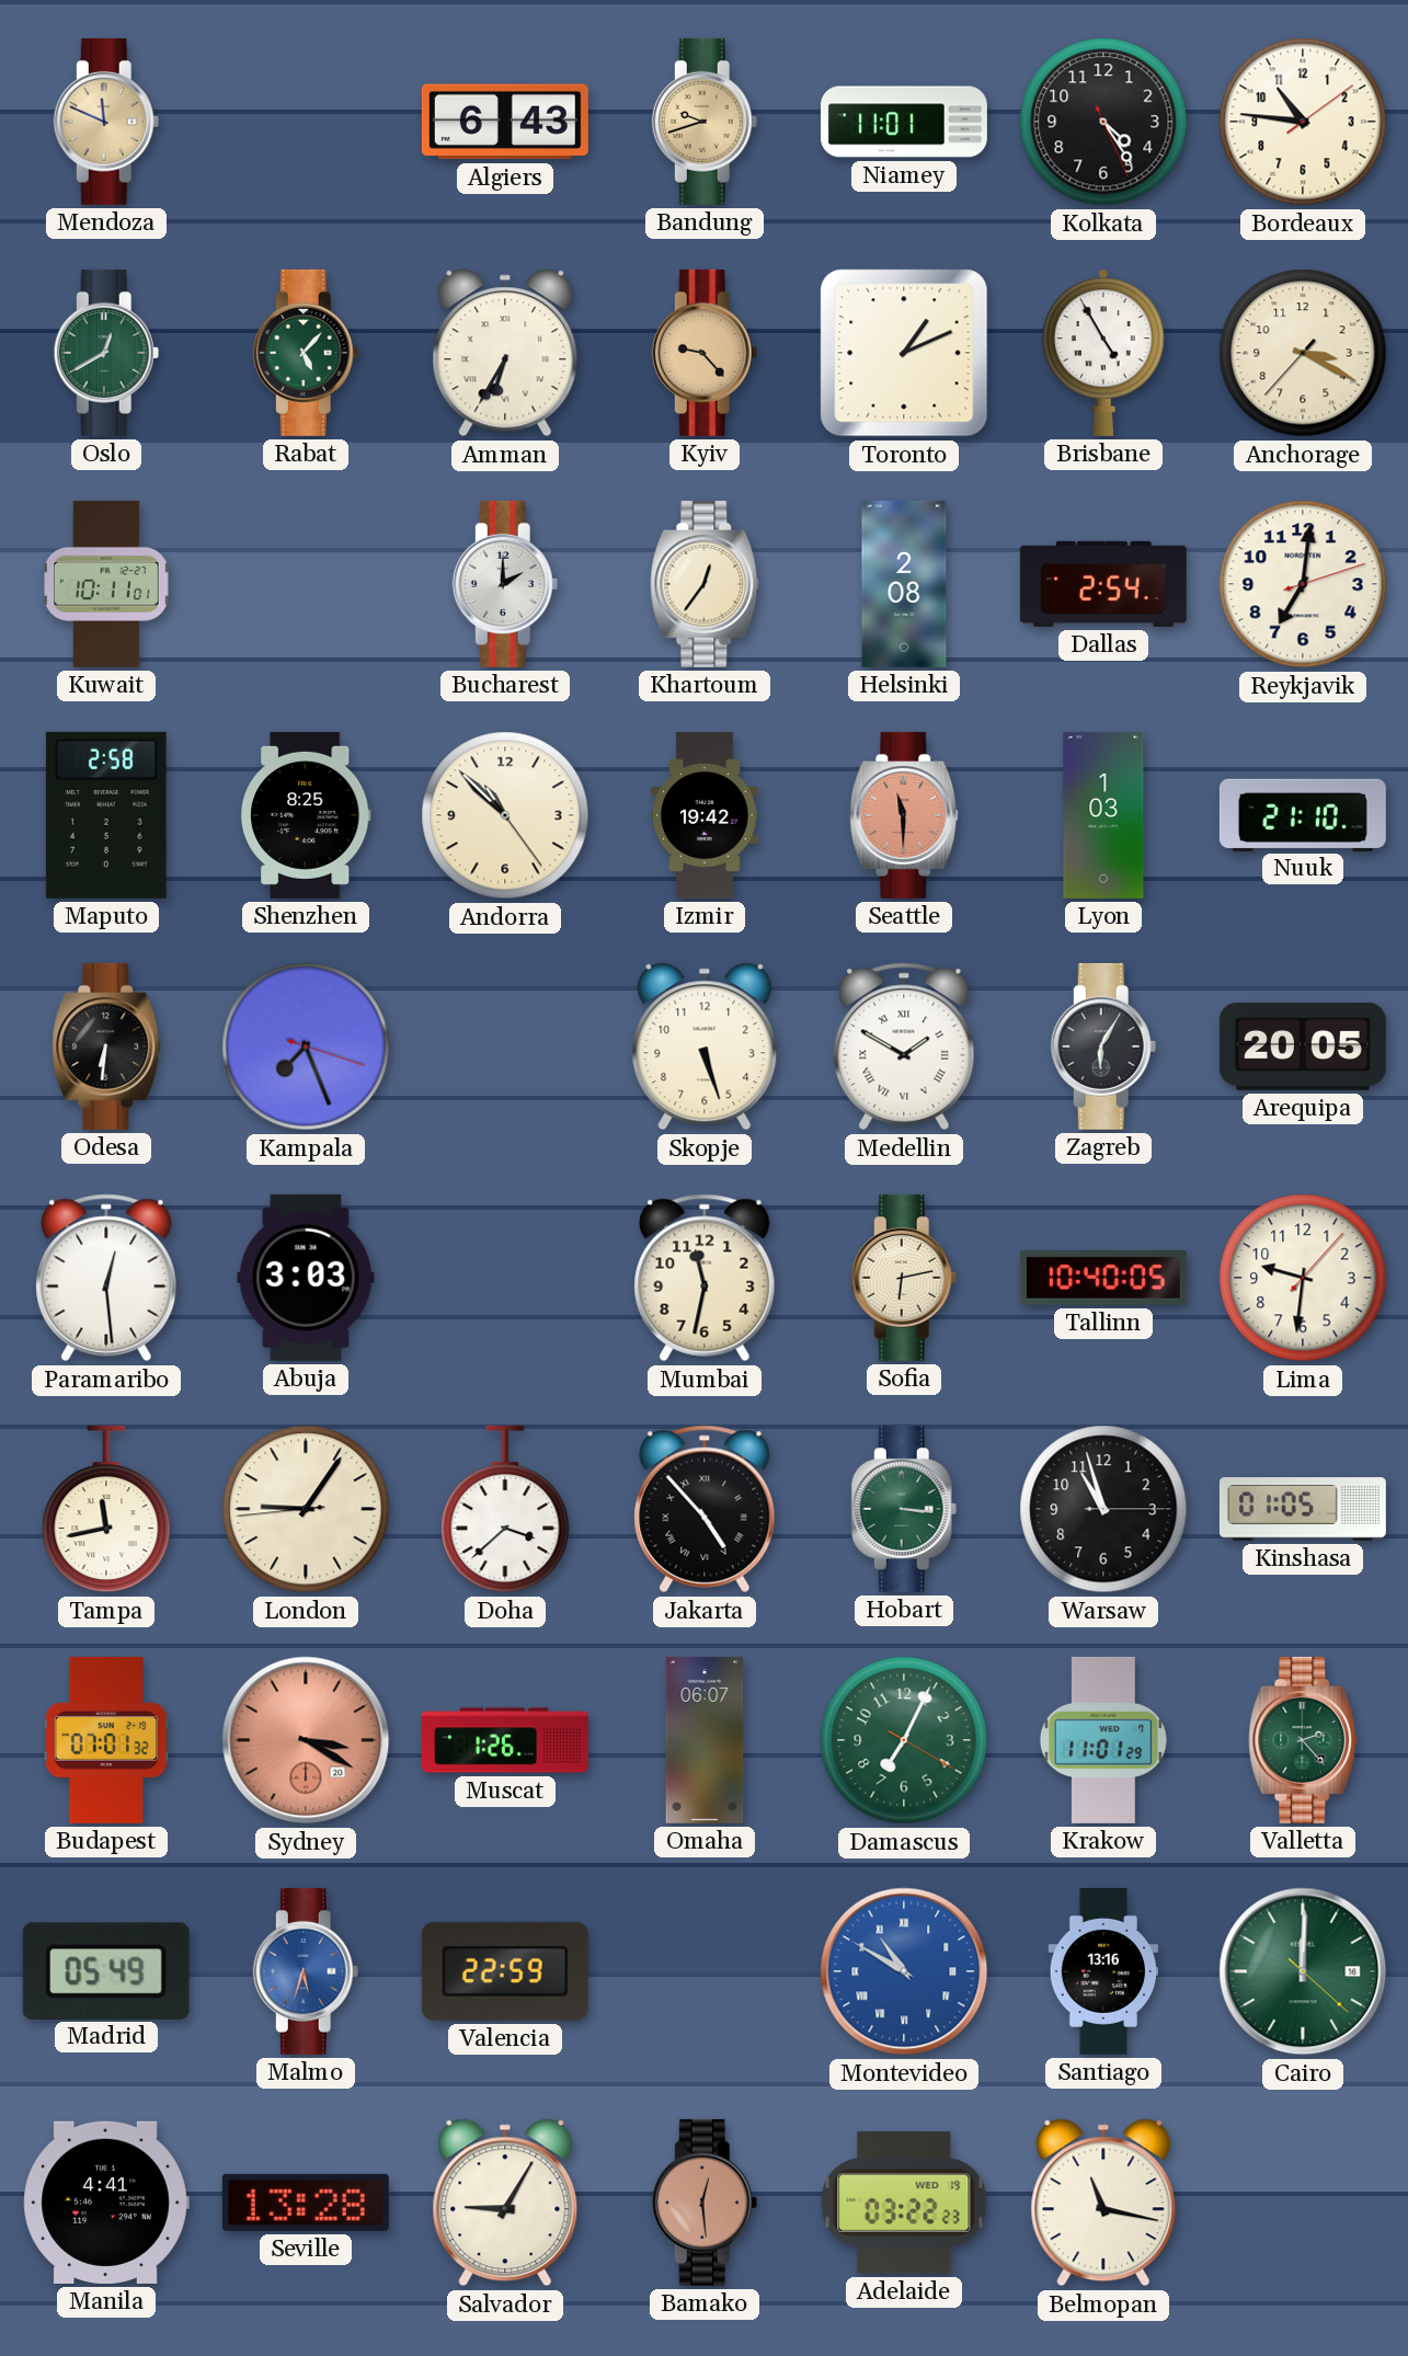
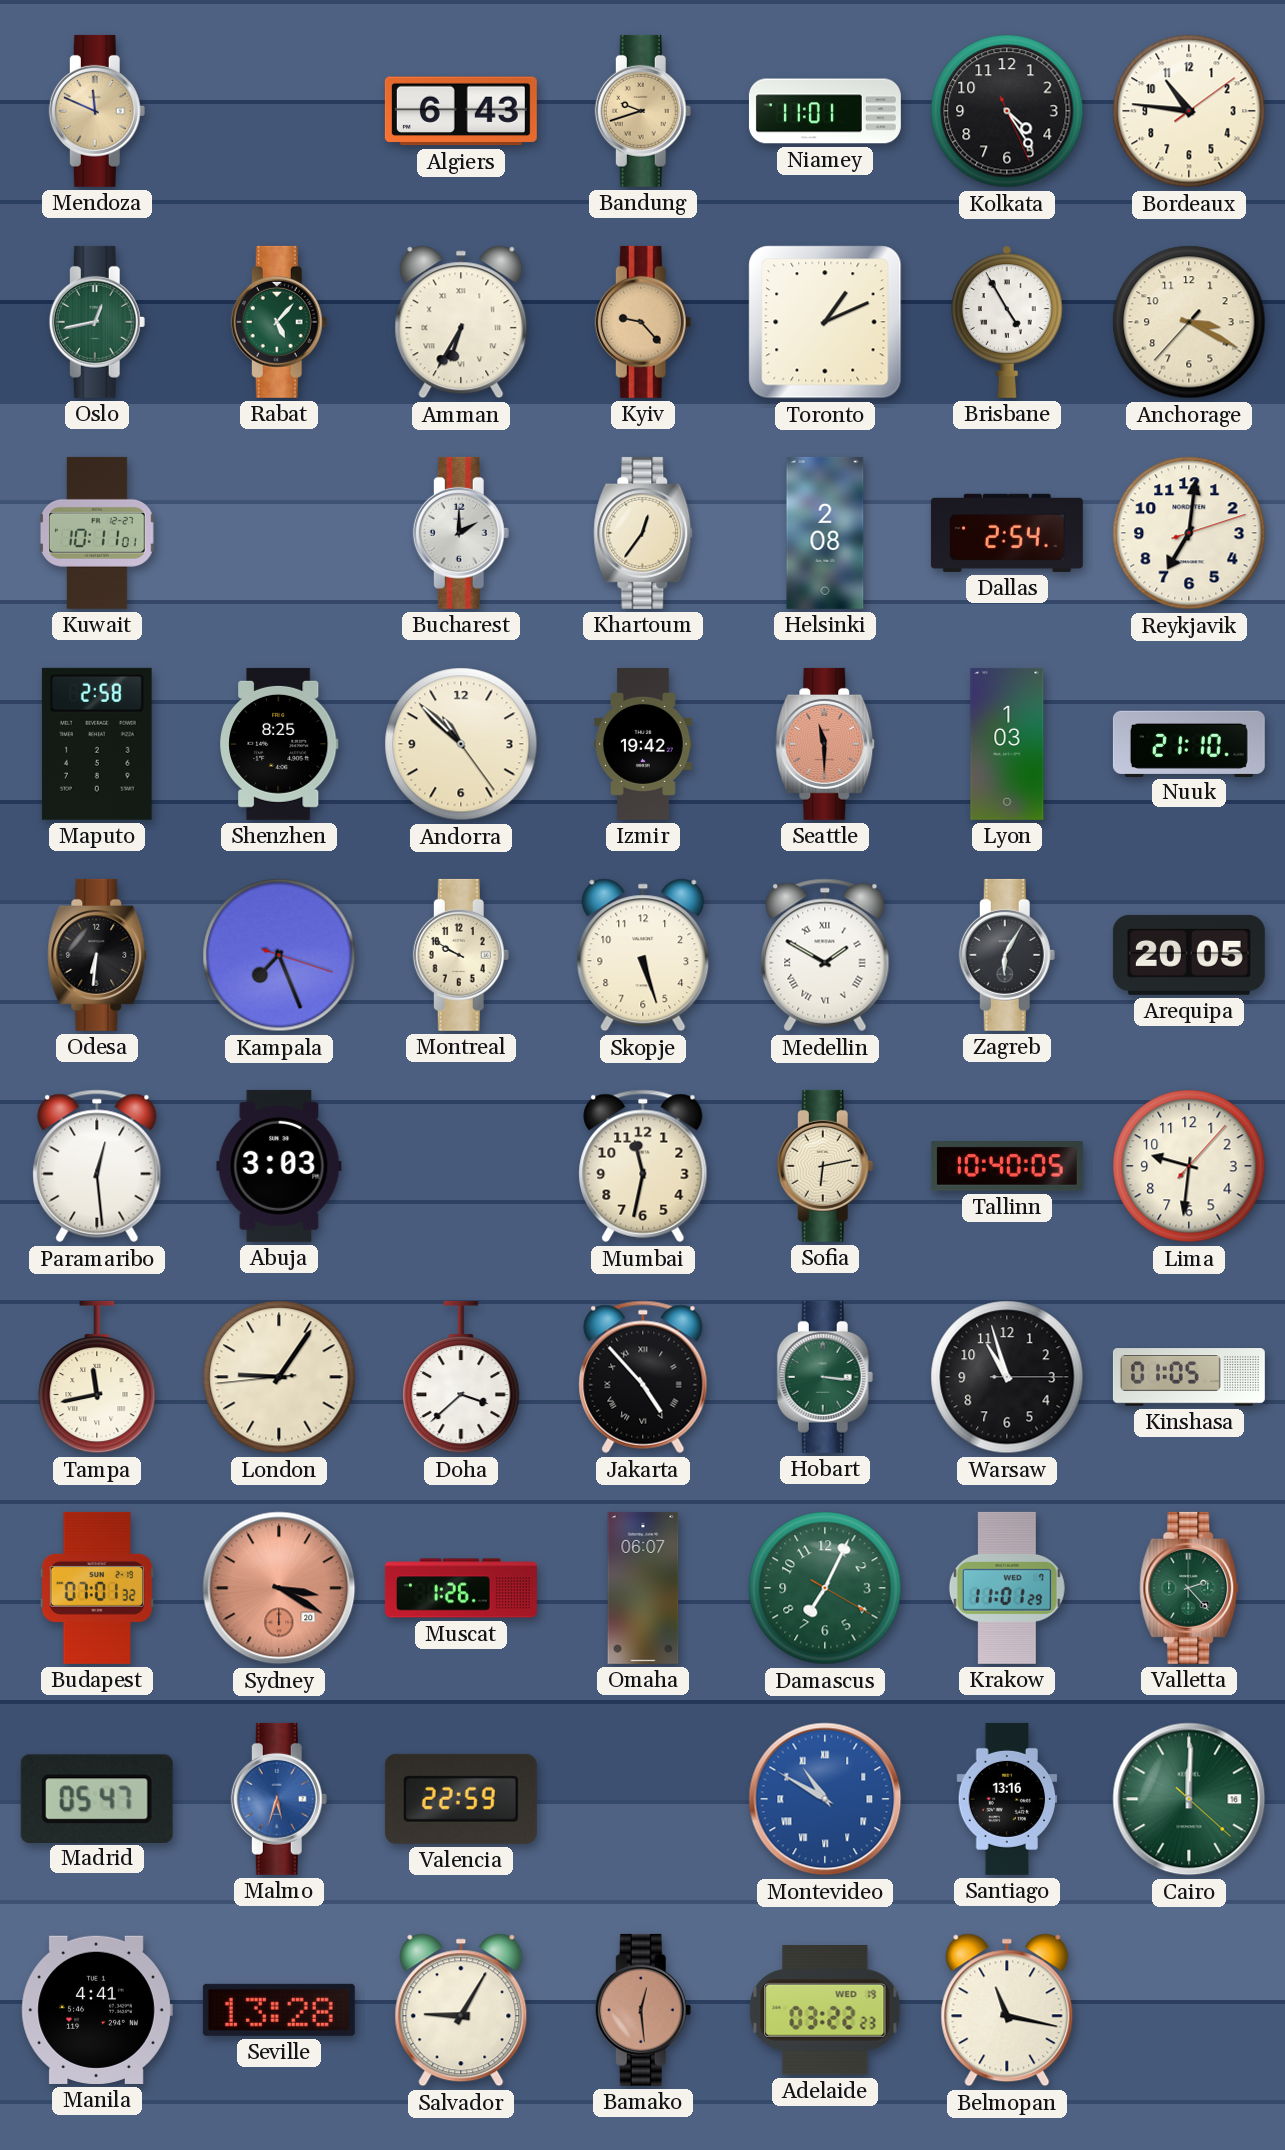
Oslo: 12:40 -> 12:43 (97, 322)
Montreal: none -> 9:50 (461, 955)
Madrid: 05:49 -> 05:47 (97, 1798)
